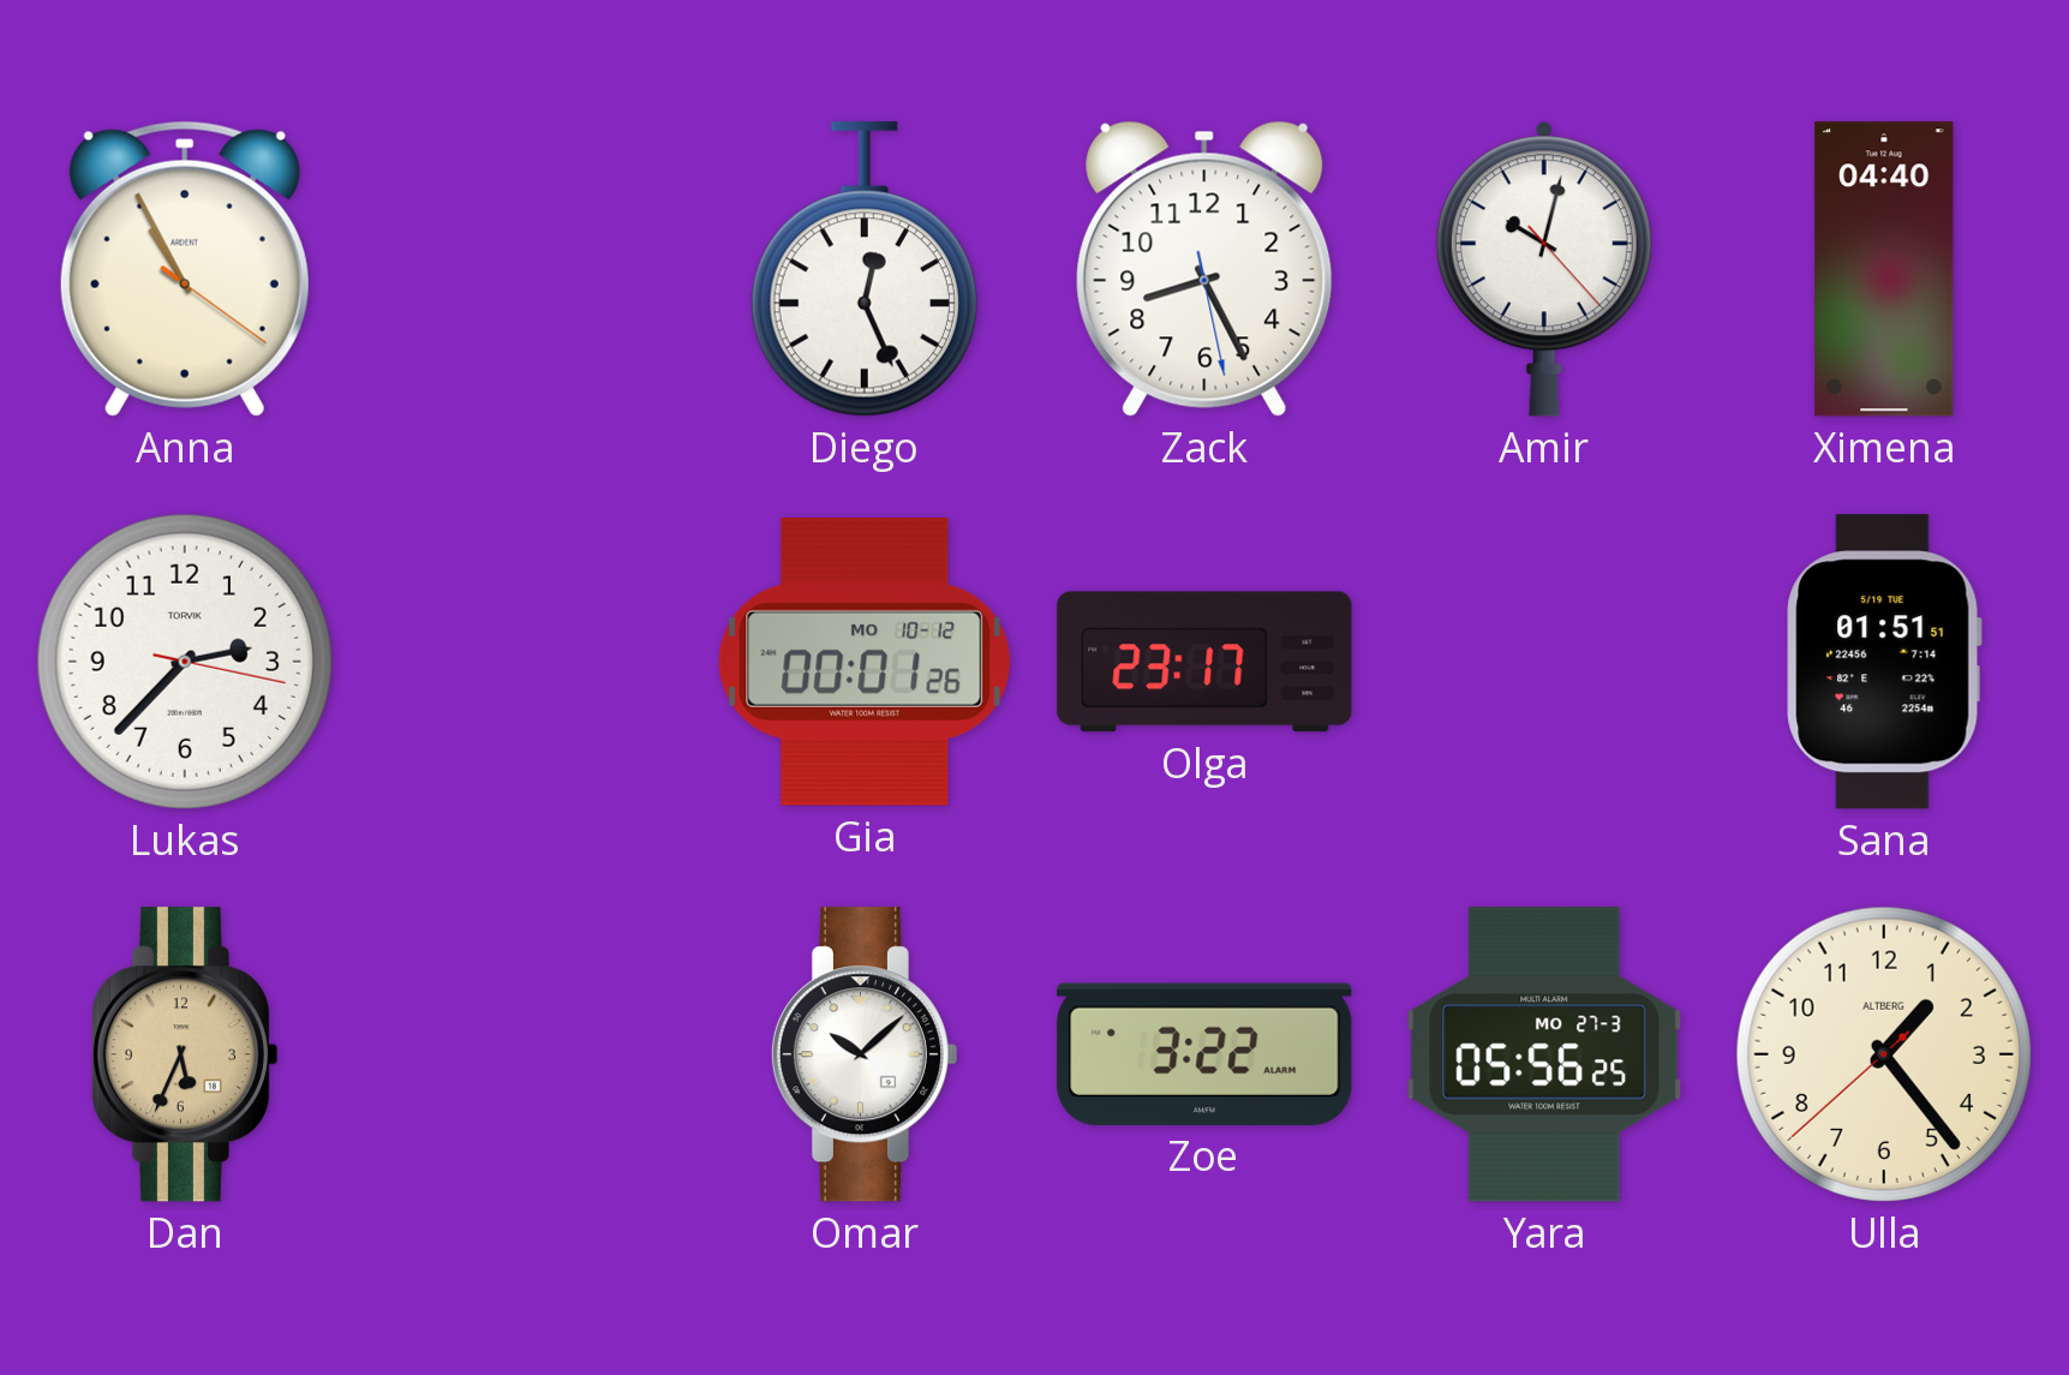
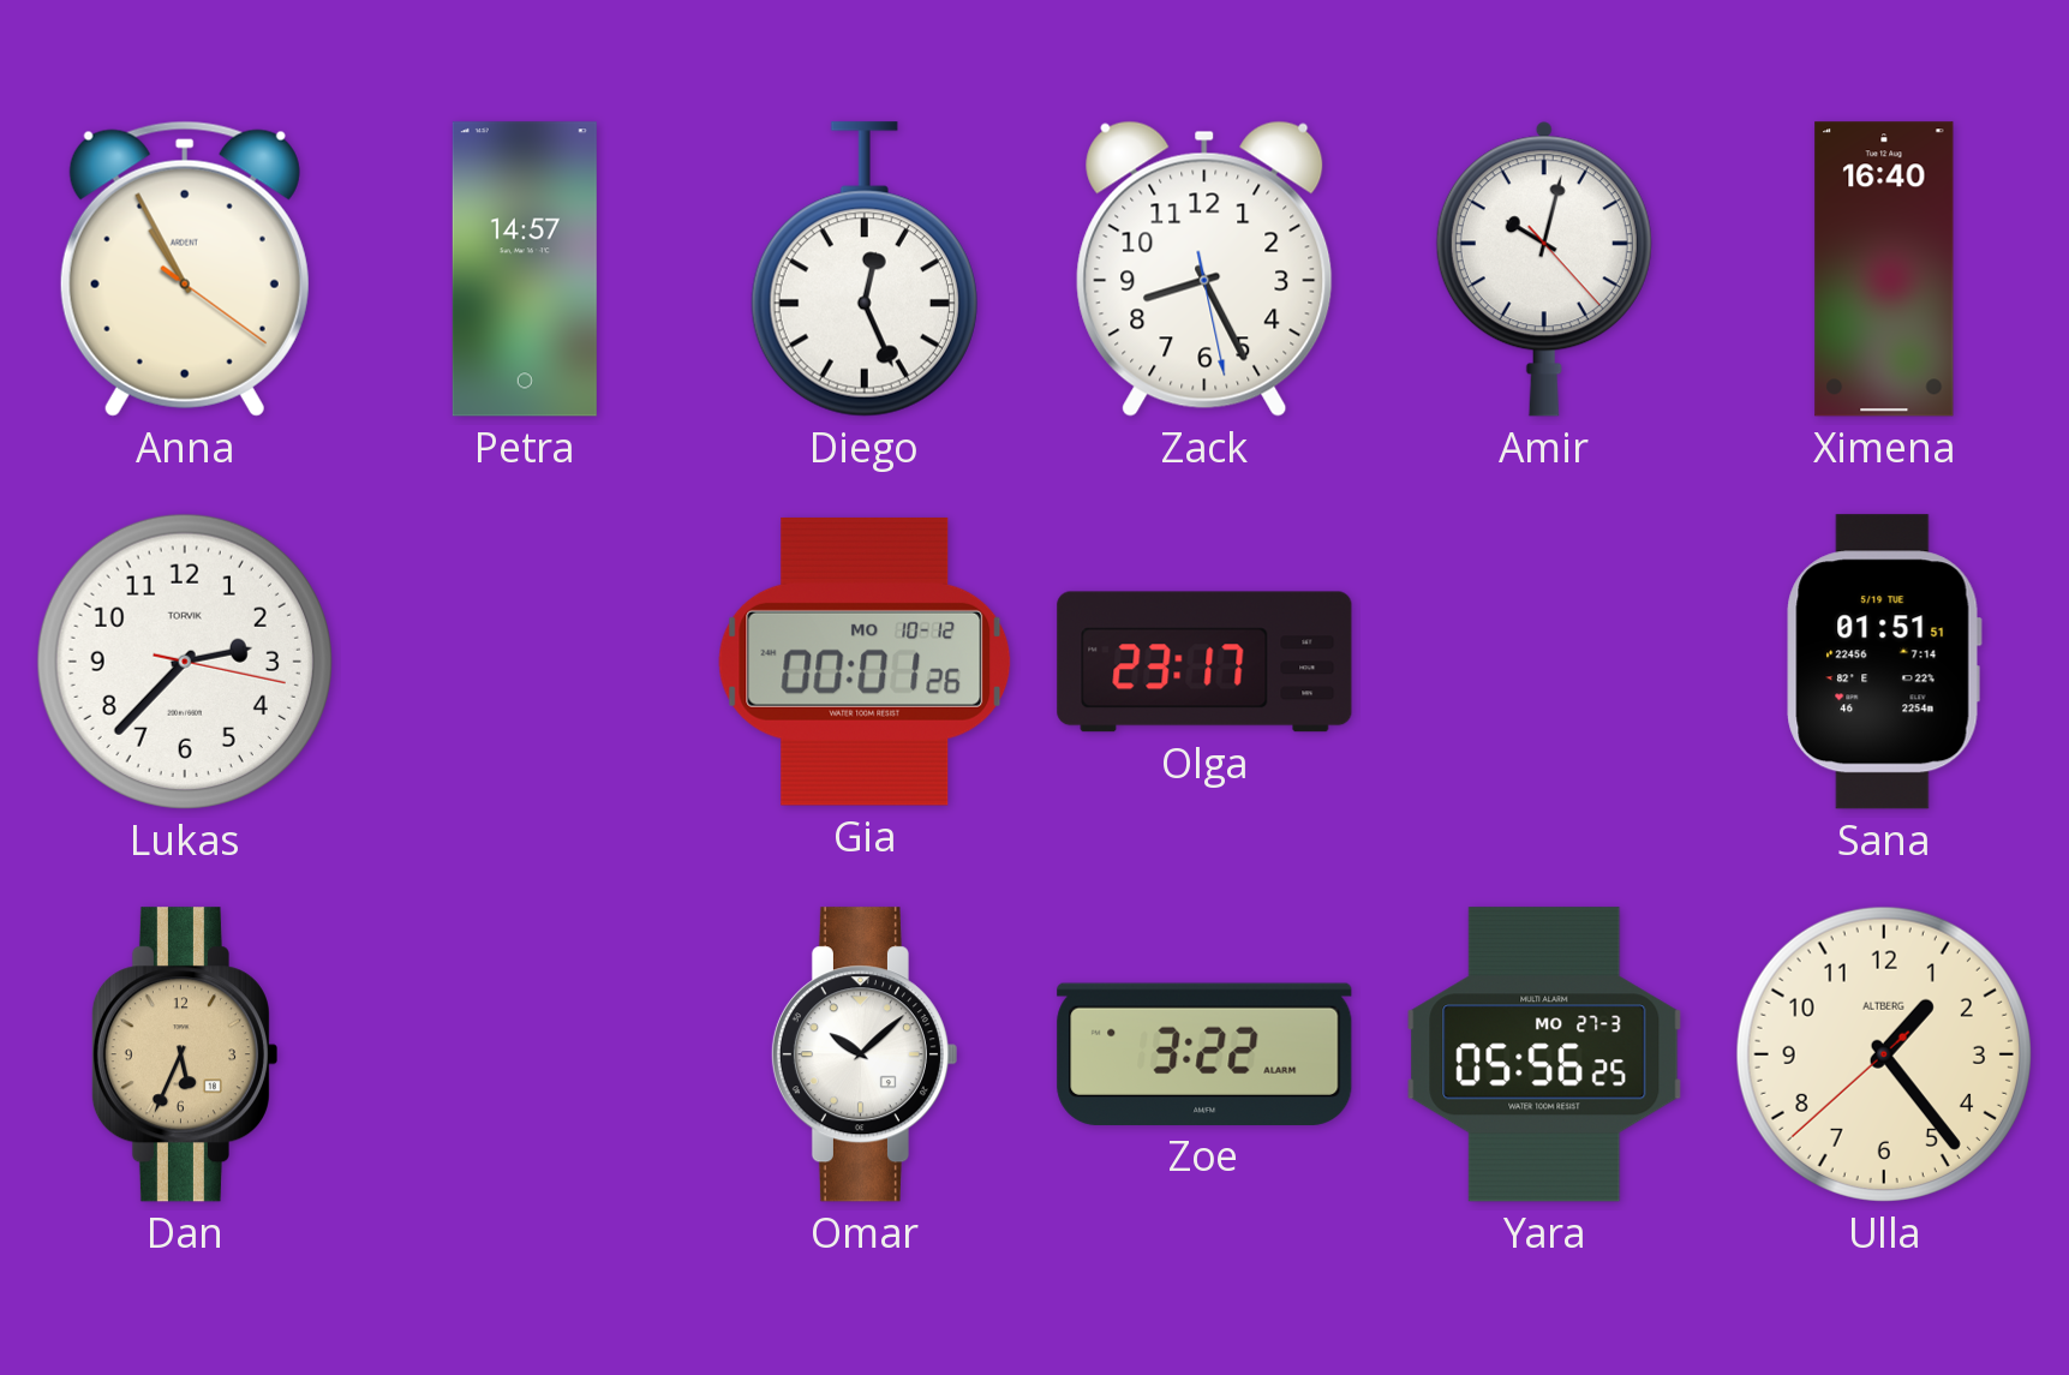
Petra: none -> 14:57 (525, 269)
Ximena: 04:40 -> 16:40 (1884, 269)
